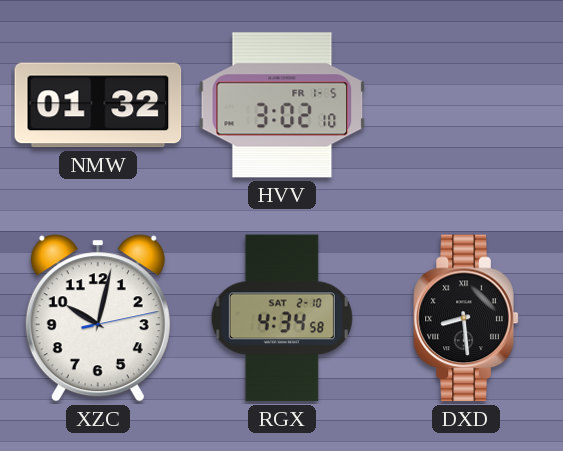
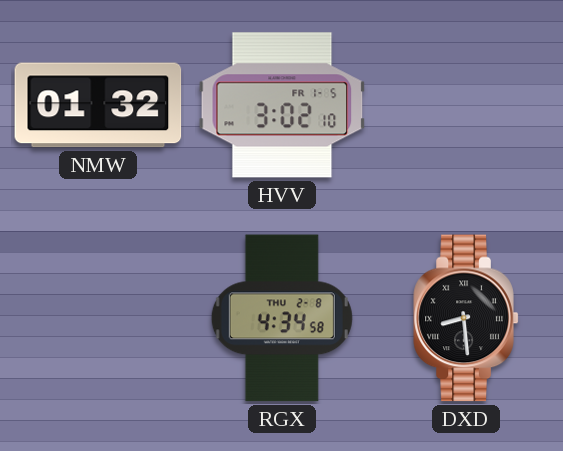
XZC: 10:02 -> none (98, 318)
RGX date: SAT 2-10 -> THU 2-8 (282, 318)
